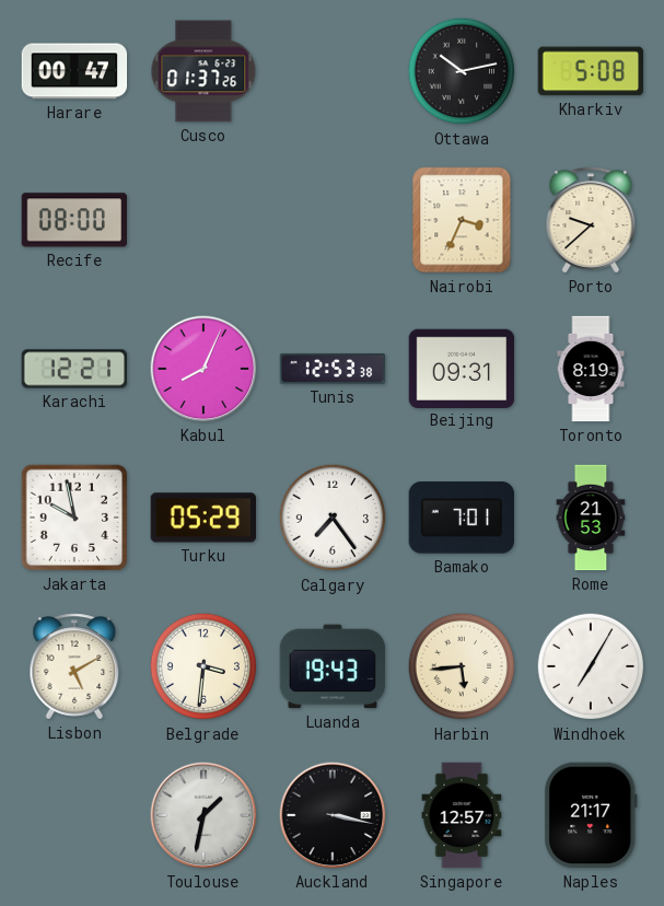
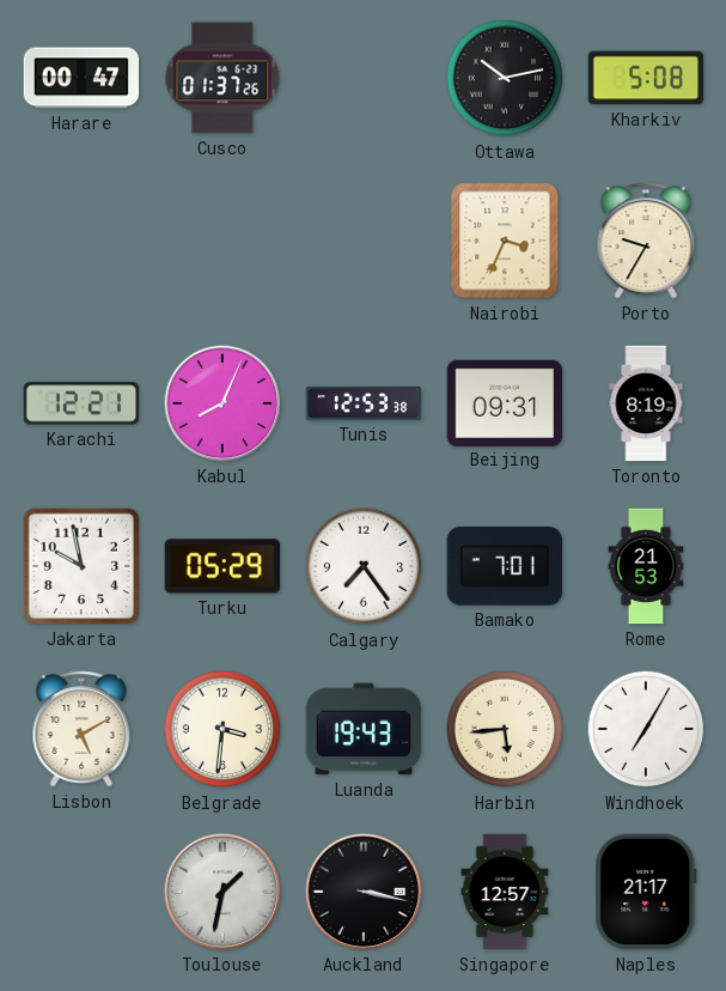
Recife: 08:00 -> none (74, 220)
Porto: 9:38 -> 9:35 (646, 241)
